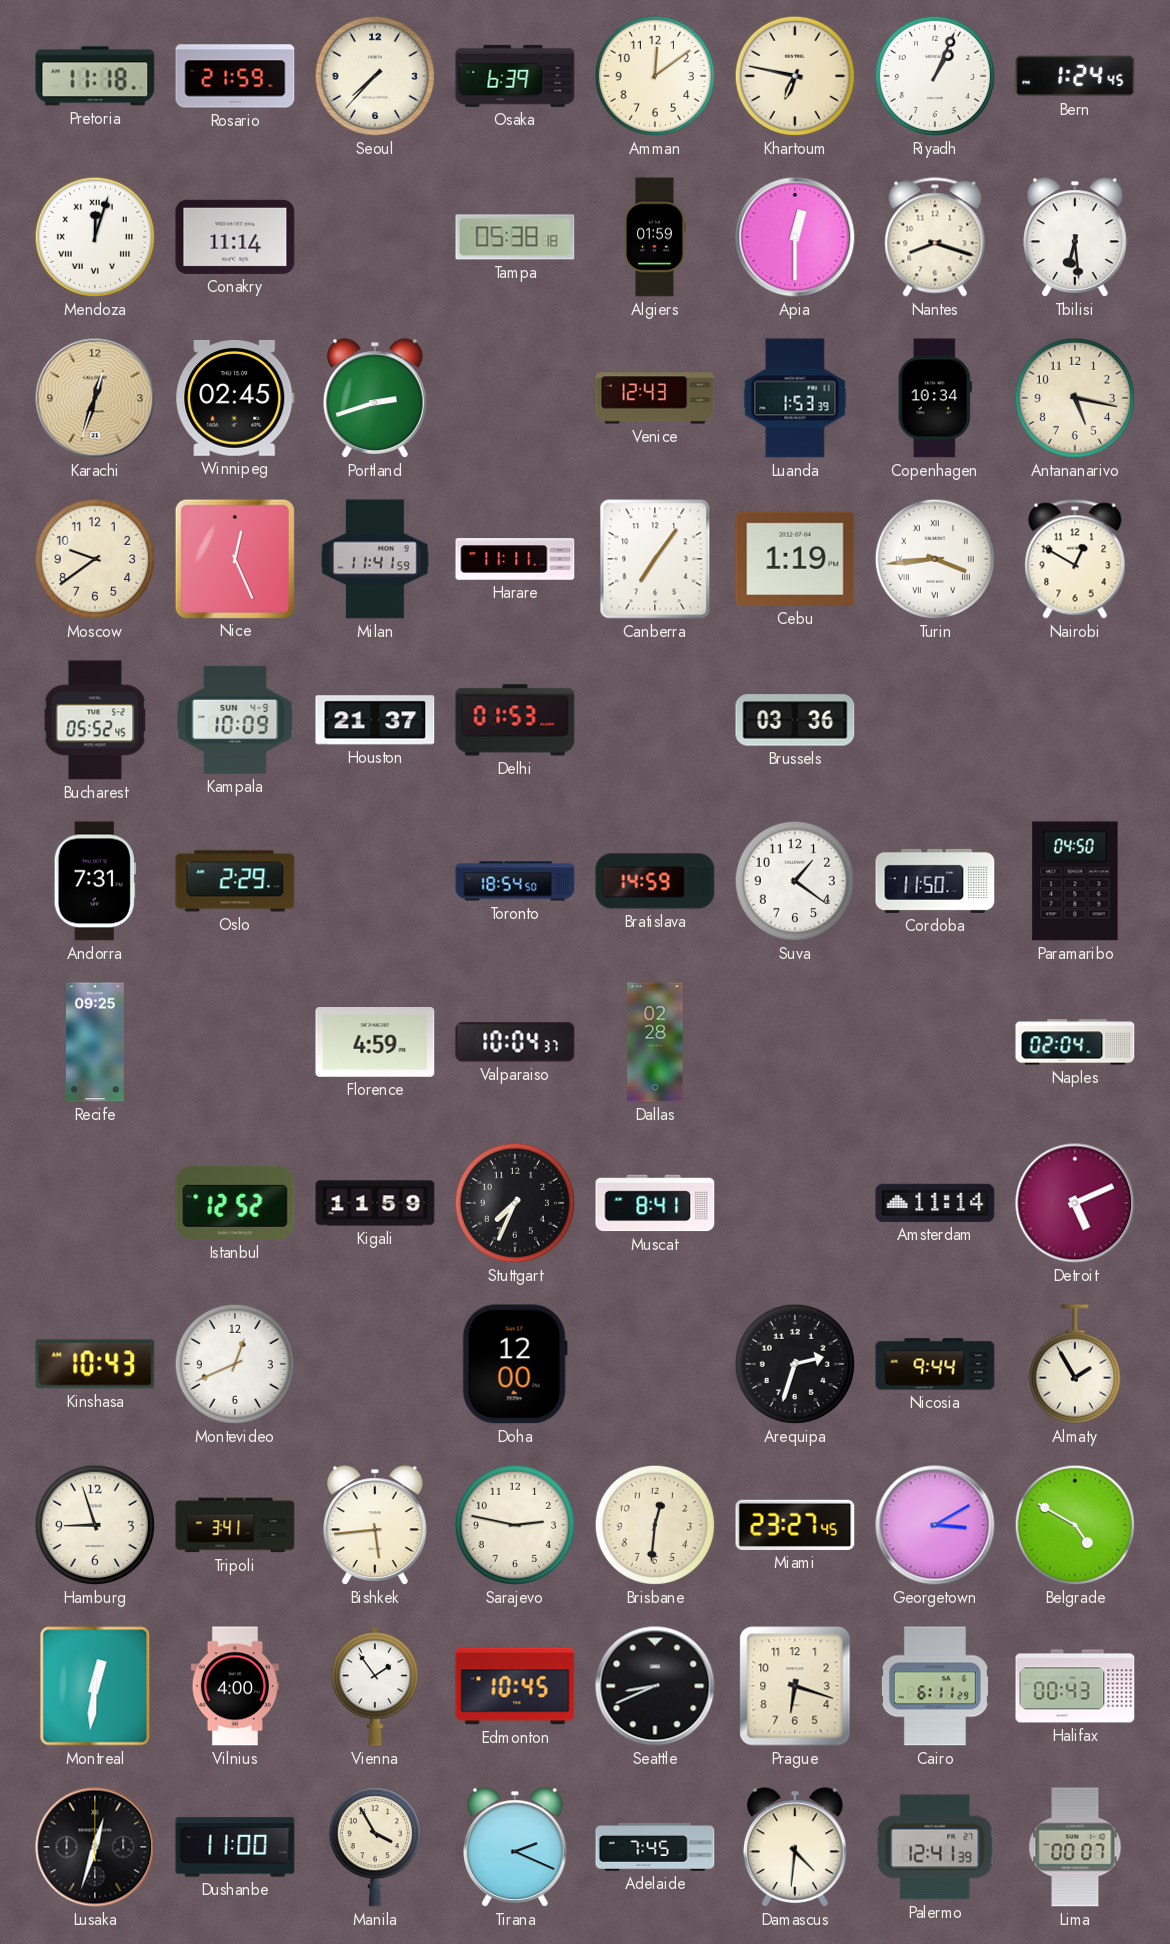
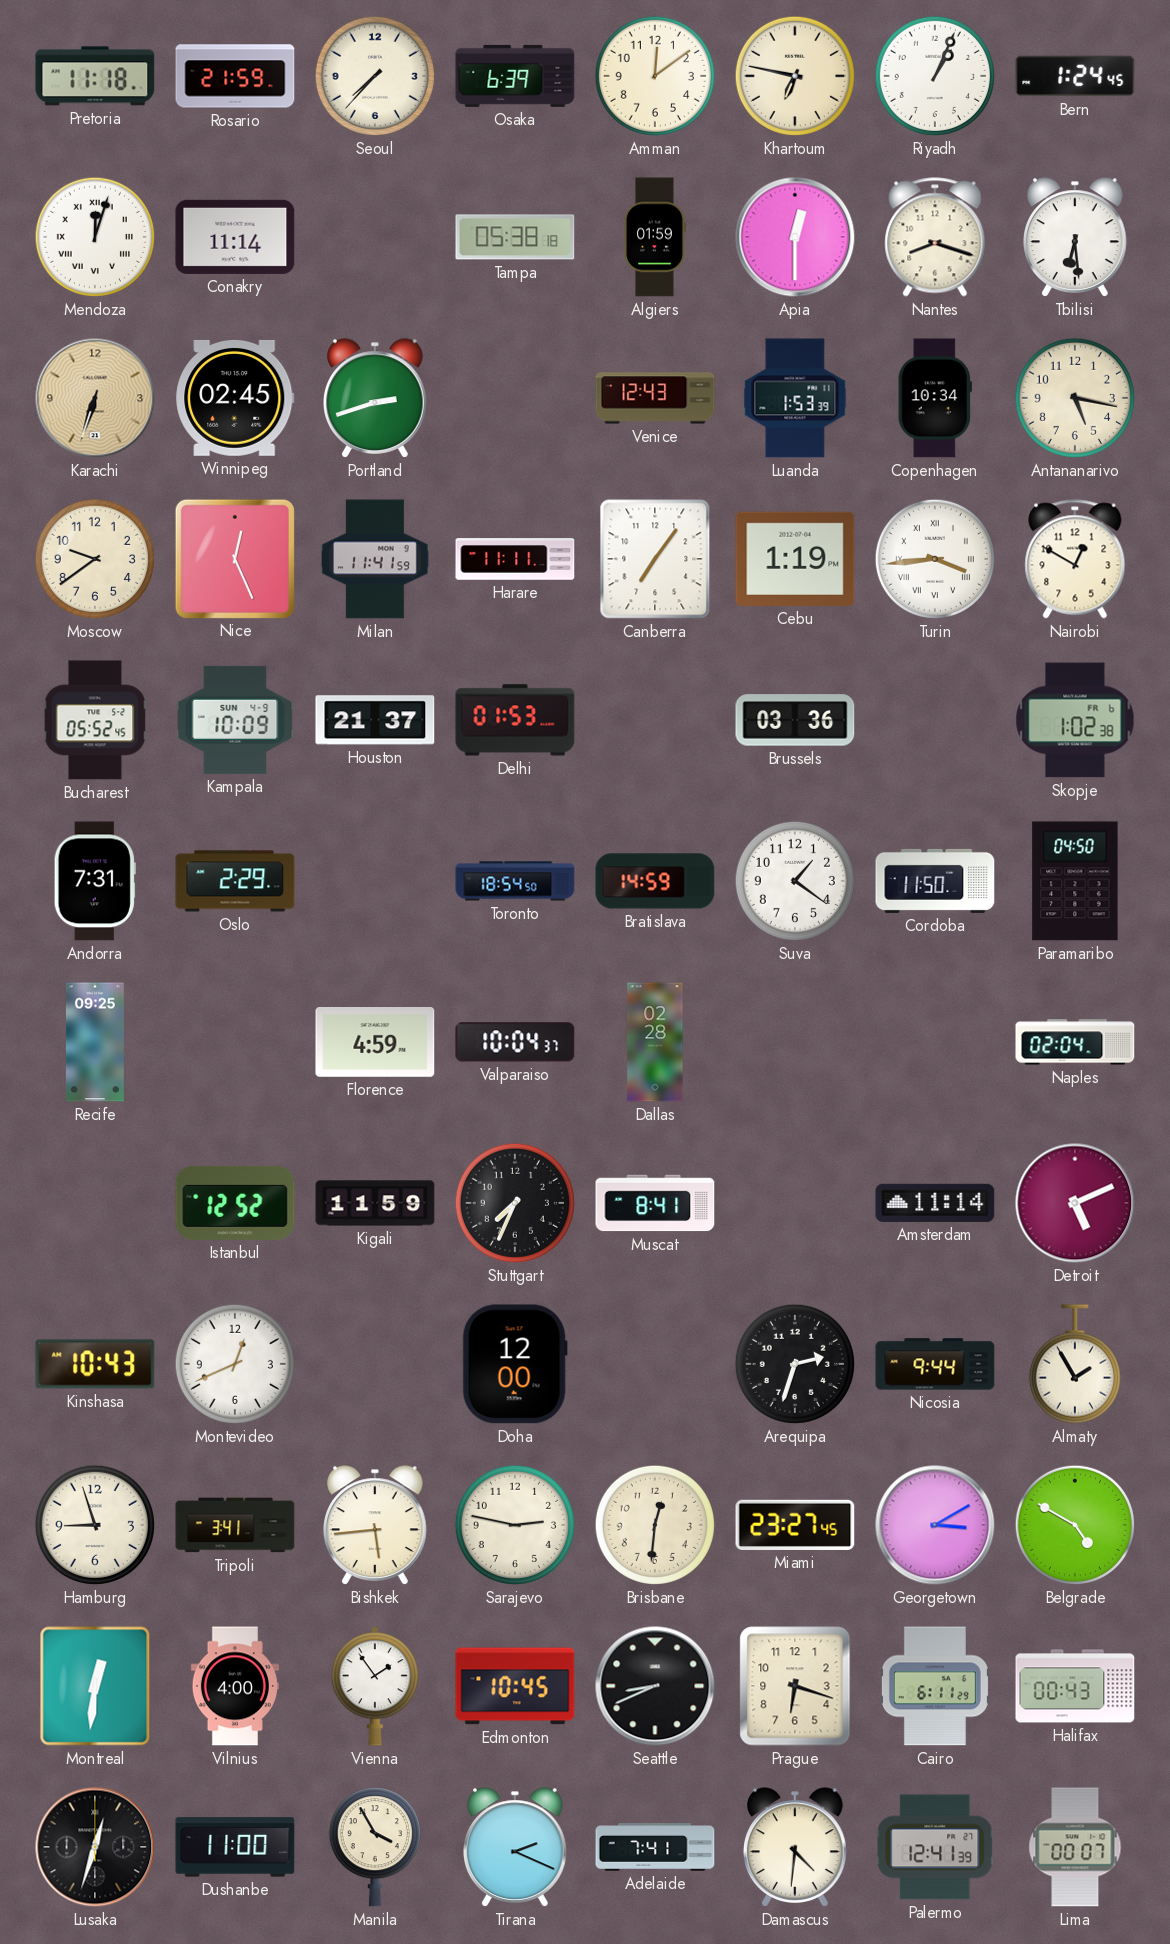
Karachi: 12:33 -> 6:33 (95, 398)
Skopje: none -> 1:02 (1075, 720)
Adelaide: 7:45 -> 7:41 (655, 1848)
